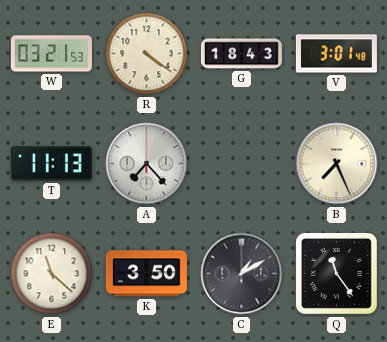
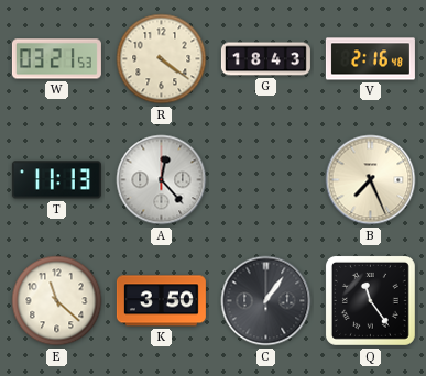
V: 3:01 -> 2:16 (370, 59)
A: 7:23 -> 12:23 (162, 180)
C: 1:10 -> 1:06 (266, 301)
